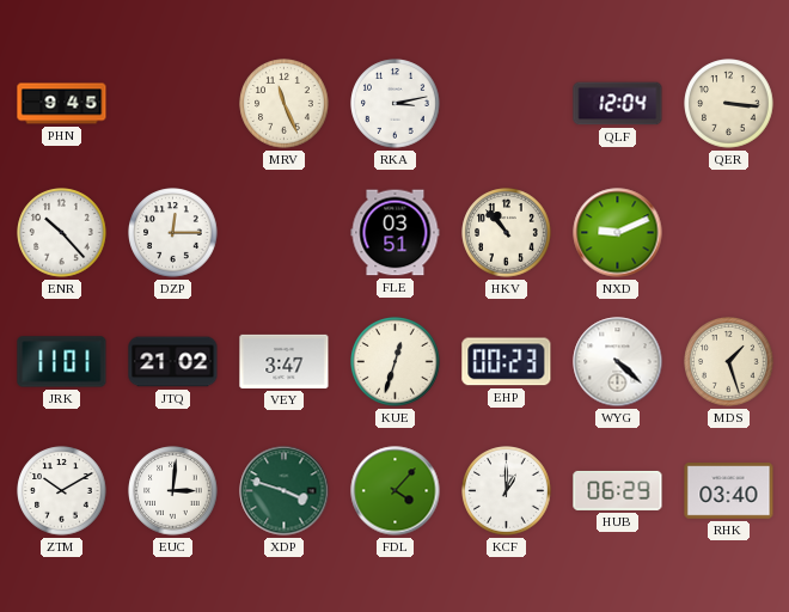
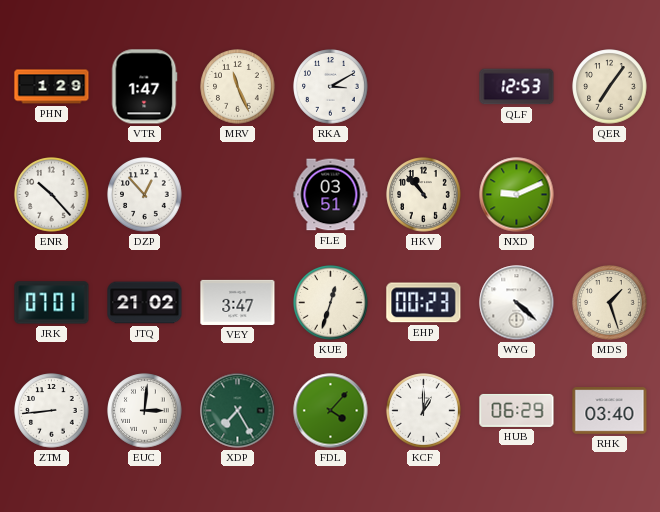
PHN: 9:45 -> 1:29 (52, 87)
VTR: none -> 1:47 (144, 87)
RKA: 3:13 -> 3:10 (331, 87)
QLF: 12:04 -> 12:53 (517, 87)
QER: 3:16 -> 7:06 (610, 87)
DZP: 12:15 -> 12:53 (145, 195)
JRK: 11:01 -> 07:01 (52, 303)
ZTM: 10:10 -> 8:44 (52, 411)
XDP: 3:48 -> 7:25 (238, 411)
